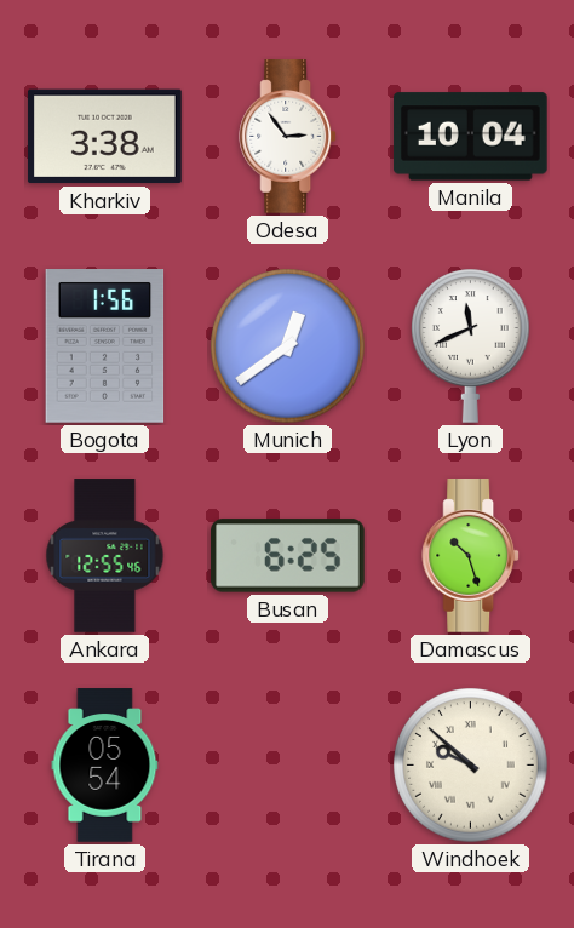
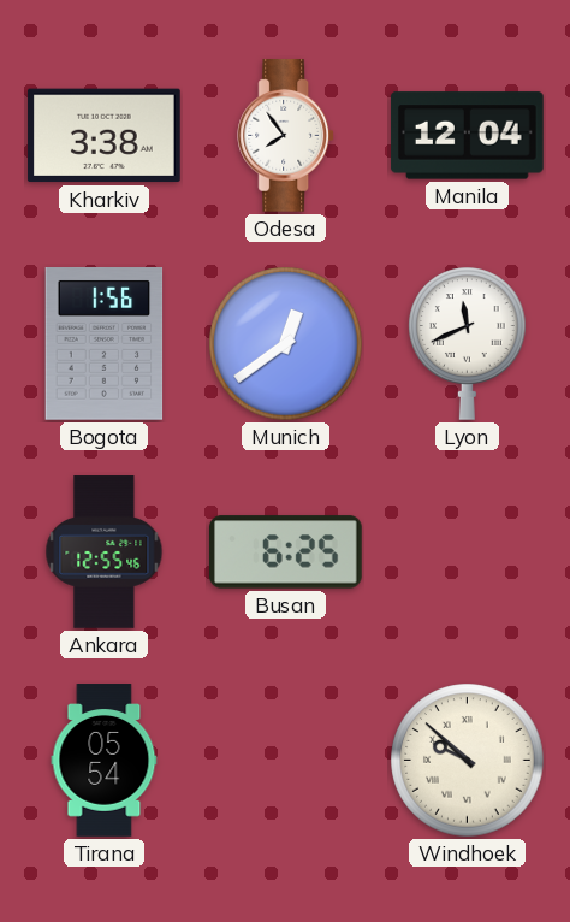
Odesa: 2:54 -> 7:54 (286, 136)
Manila: 10:04 -> 12:04 (467, 136)
Damascus: 10:27 -> none (471, 556)
